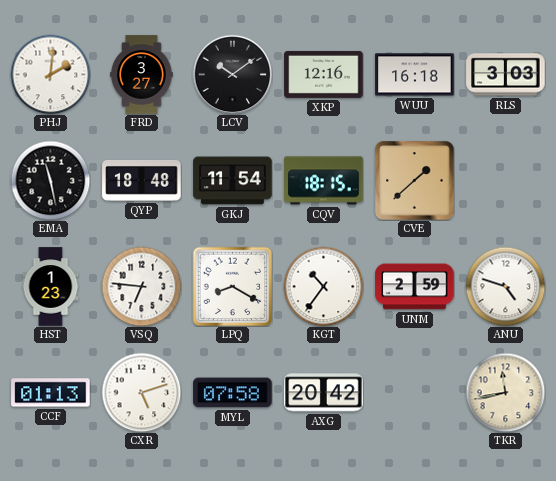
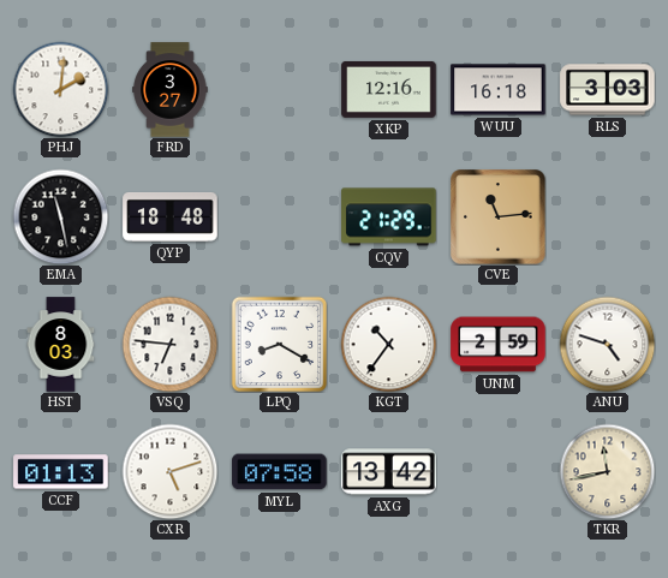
LCV: 10:09 -> none (232, 74)
GKJ: 11:54 -> none (233, 181)
CQV: 18:15 -> 21:29 (389, 218)
CVE: 1:38 -> 11:14 (499, 218)
HST: 1:23 -> 8:03 (61, 345)
AXG: 20:42 -> 13:42 (389, 472)
